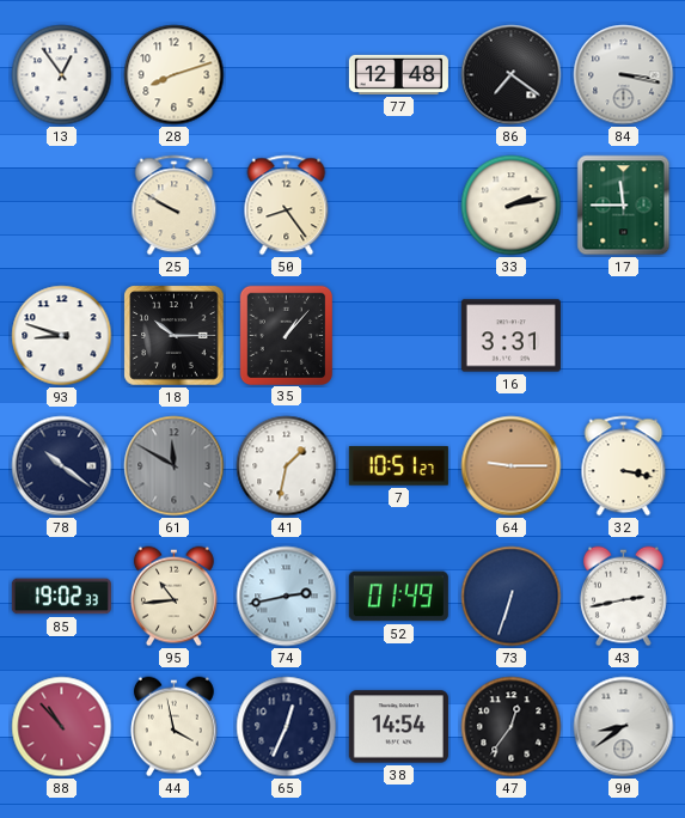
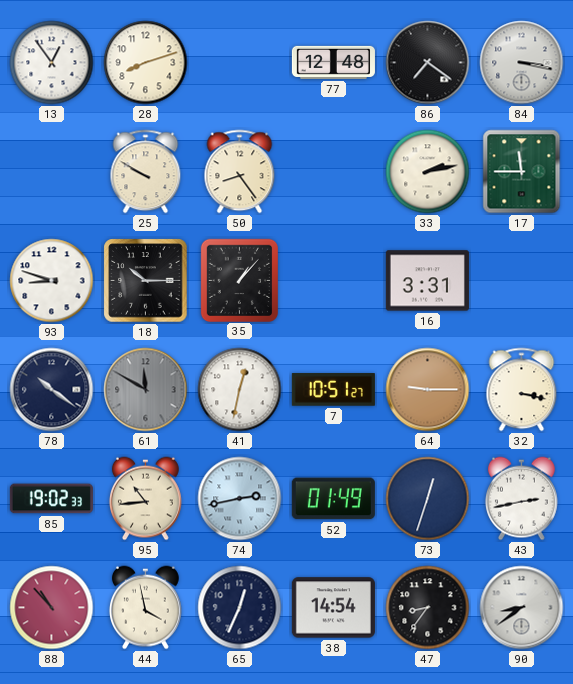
41: 1:32 -> 12:32 (240, 390)
73: 6:33 -> 12:33 (428, 499)
47: 12:36 -> 8:36 (428, 608)
